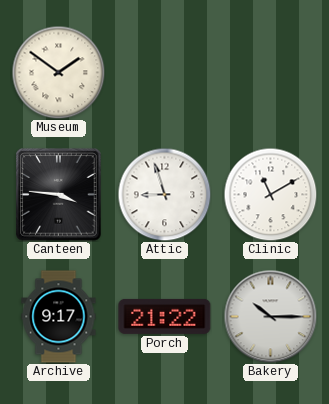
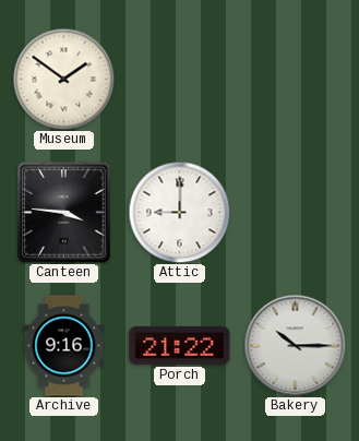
Attic: 8:57 -> 9:00 (179, 212)
Clinic: 11:10 -> none (270, 194)
Archive: 9:17 -> 9:16 (64, 346)
